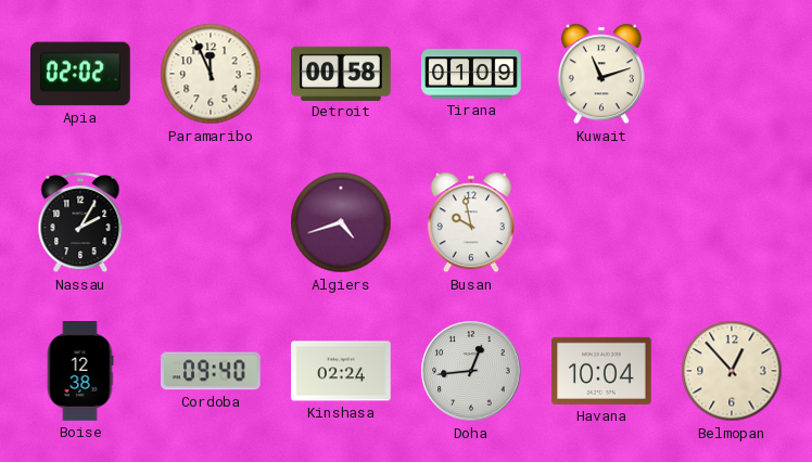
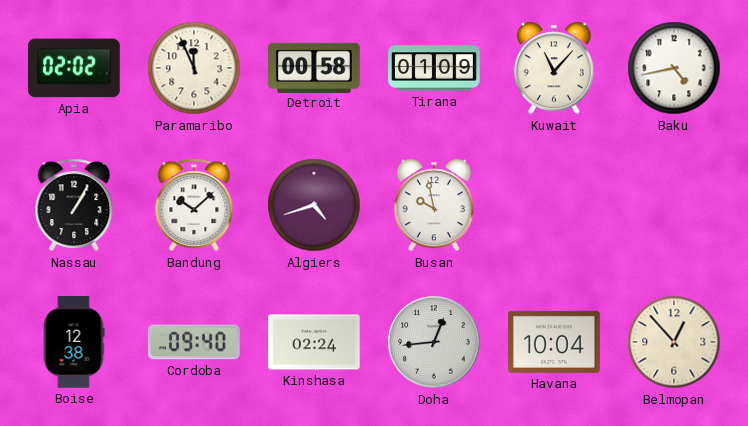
Kuwait: 11:12 -> 11:07 (554, 68)
Baku: none -> 4:43 (674, 68)
Nassau: 2:05 -> 1:05 (74, 205)
Bandung: none -> 10:08 (194, 205)
